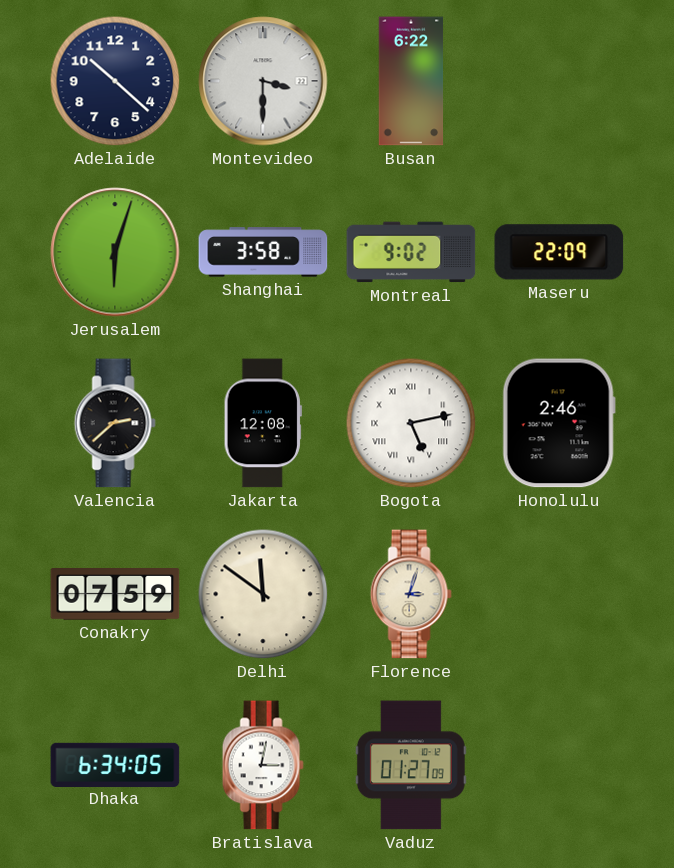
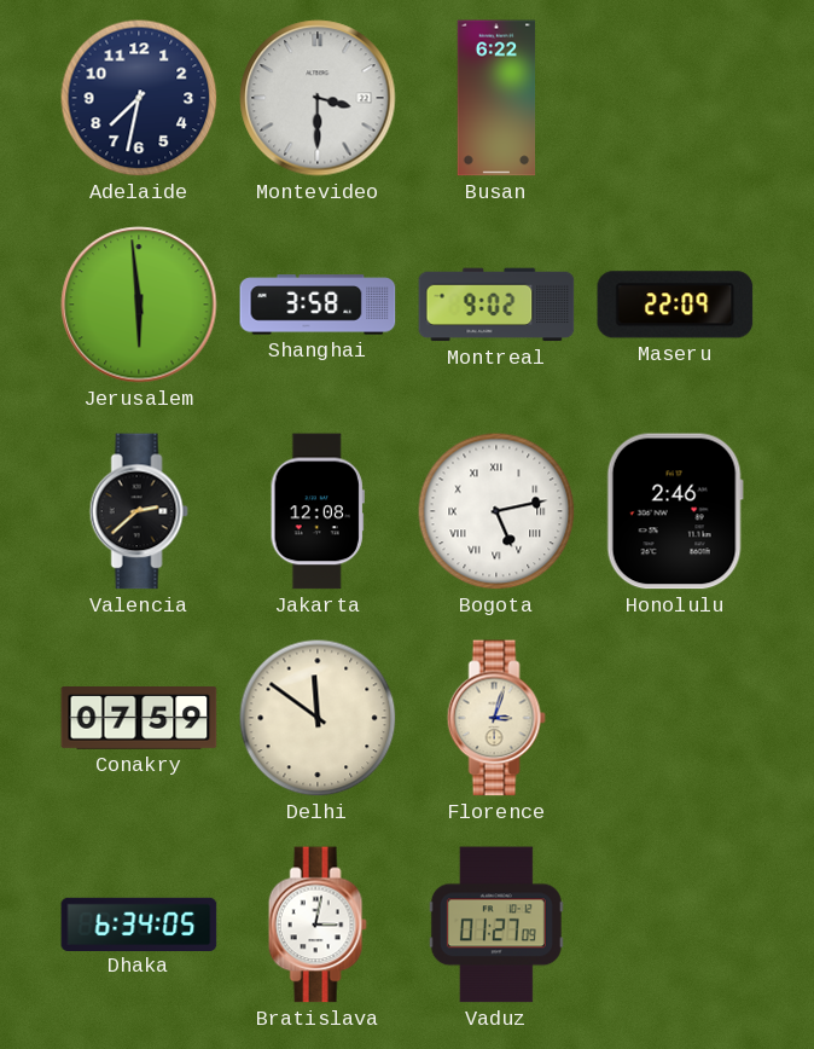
Adelaide: 10:22 -> 7:32 (139, 98)
Jerusalem: 6:03 -> 5:59 (139, 305)
